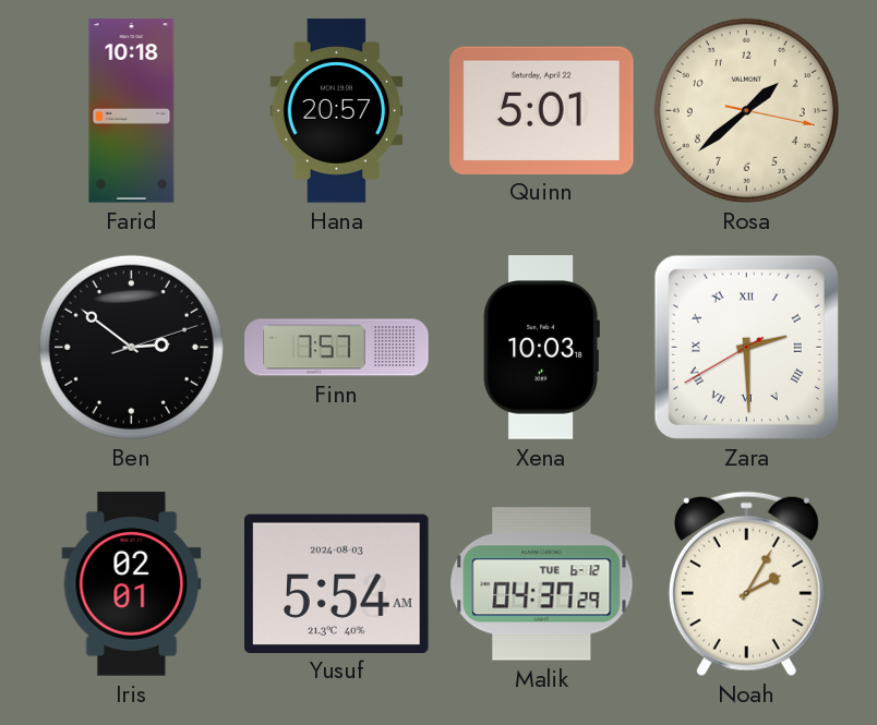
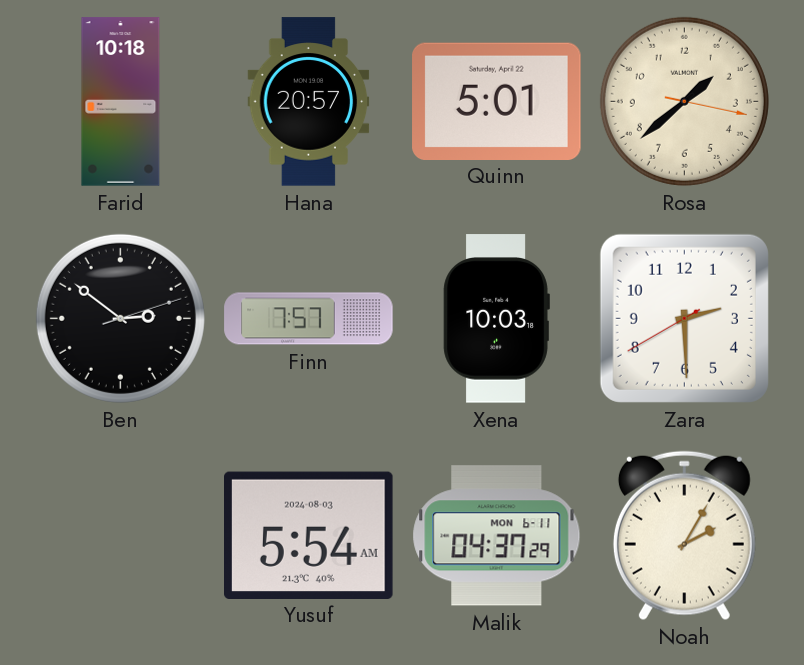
Zara numerals: Roman -> Arabic (684, 318)
Iris: 02:01 -> none (132, 584)
Malik date: TUE 6-12 -> MON 6-11 (497, 536)
